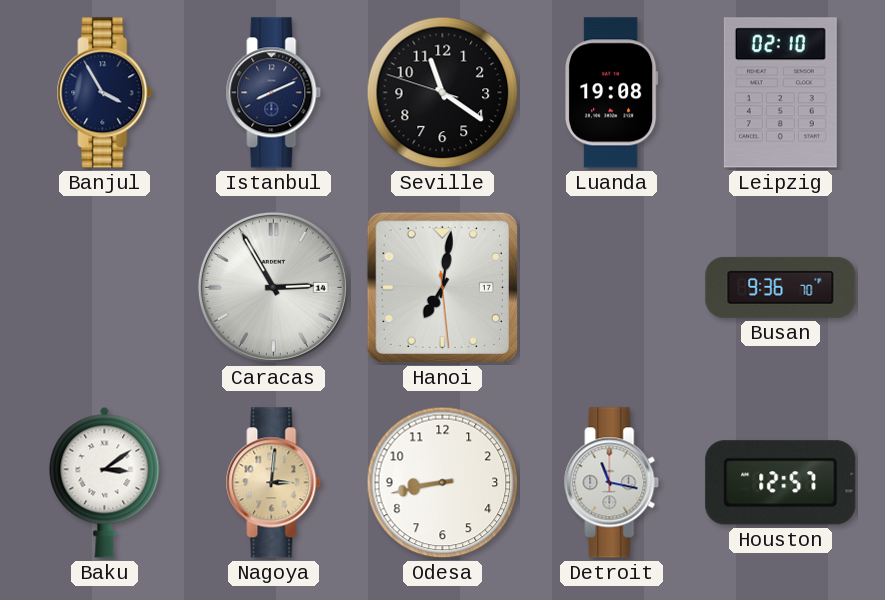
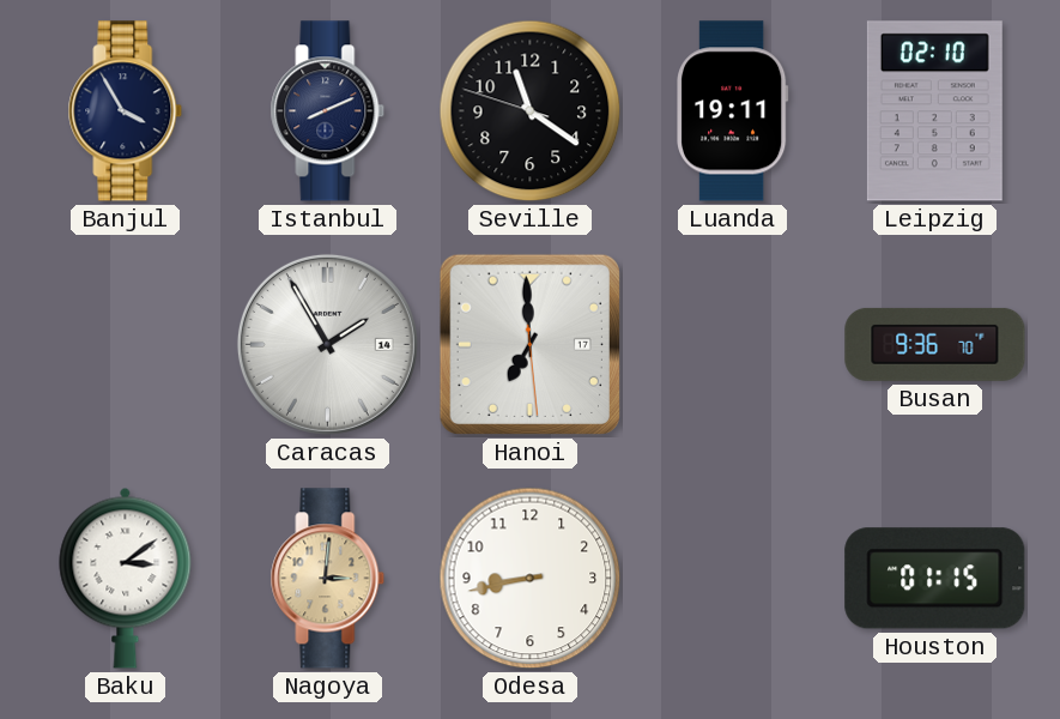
Luanda: 19:08 -> 19:11 (733, 111)
Caracas: 2:55 -> 1:55 (327, 344)
Hanoi: 7:01 -> 6:59 (529, 344)
Detroit: 11:17 -> none (612, 483)
Houston: 12:57 -> 01:15 (935, 579)
